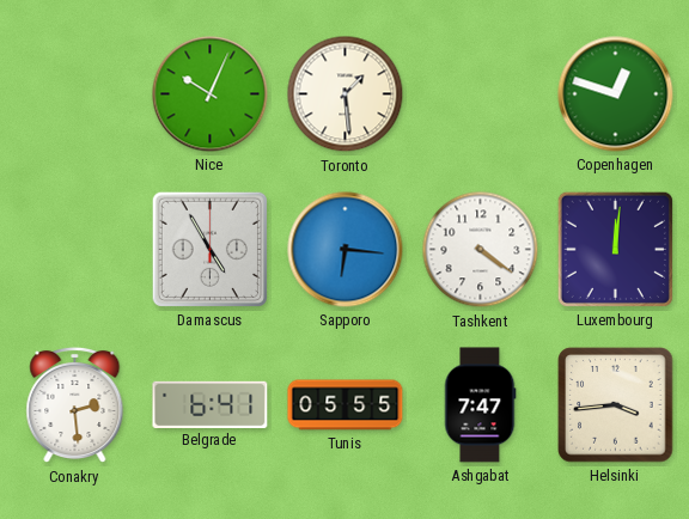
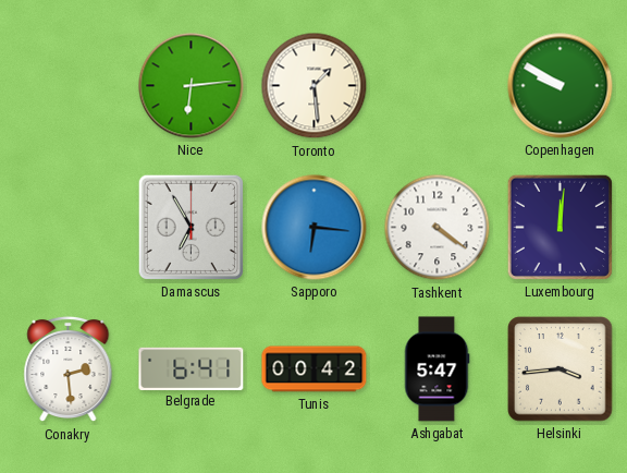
Nice: 10:04 -> 6:14 (192, 86)
Copenhagen: 12:48 -> 9:50 (561, 86)
Damascus: 4:55 -> 6:55 (190, 227)
Tunis: 05:55 -> 00:42 (315, 369)
Ashgabat: 7:47 -> 5:47 (437, 369)
